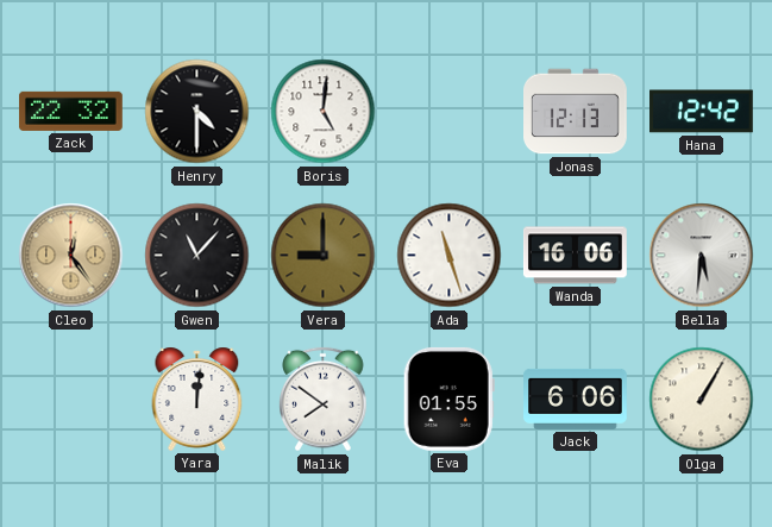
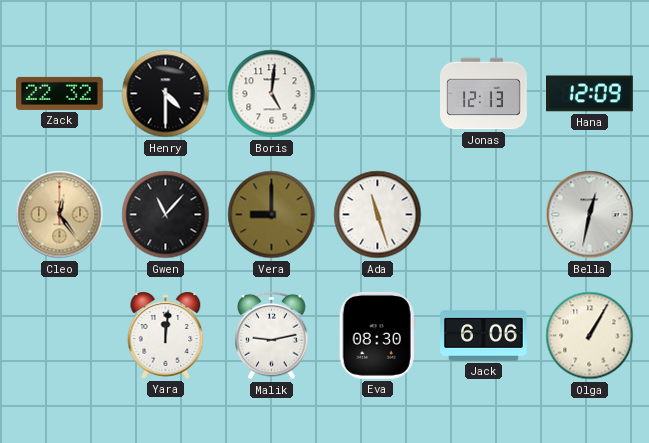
Hana: 12:42 -> 12:09 (590, 94)
Wanda: 16:06 -> none (575, 256)
Bella: 5:31 -> 12:32 (590, 215)
Malik: 7:51 -> 9:13 (272, 336)
Eva: 01:55 -> 08:30 (377, 335)
